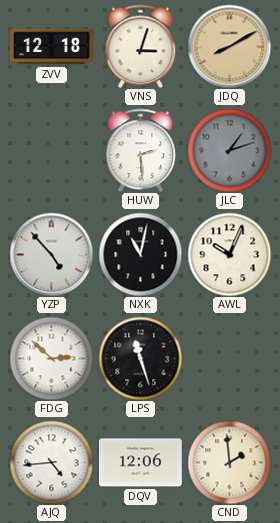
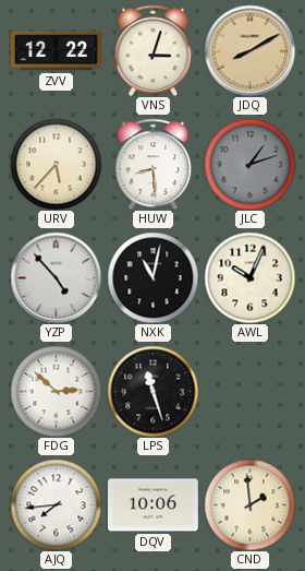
ZVV: 12:18 -> 12:22 (57, 51)
URV: none -> 5:37 (56, 164)
HUW: 2:29 -> 8:29 (154, 164)
AJQ: 4:44 -> 7:44 (56, 504)
DQV: 12:06 -> 10:06 (152, 505)
